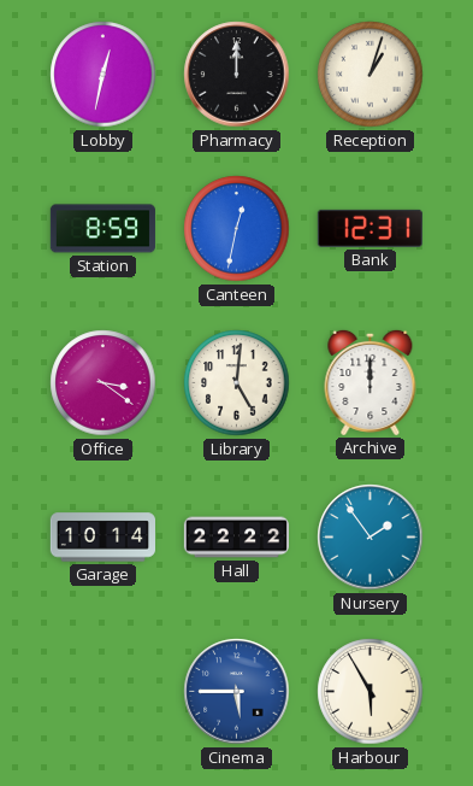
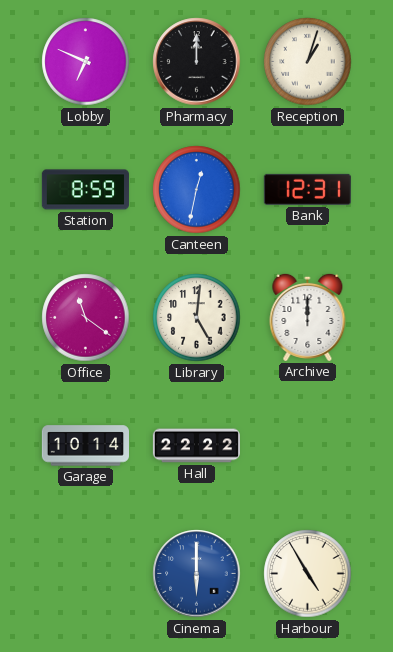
Lobby: 12:32 -> 6:49 (86, 62)
Office: 3:21 -> 11:21 (86, 318)
Nursery: 1:54 -> none (371, 538)
Cinema: 5:45 -> 6:00 (197, 574)
Harbour: 5:55 -> 4:55 (308, 574)
